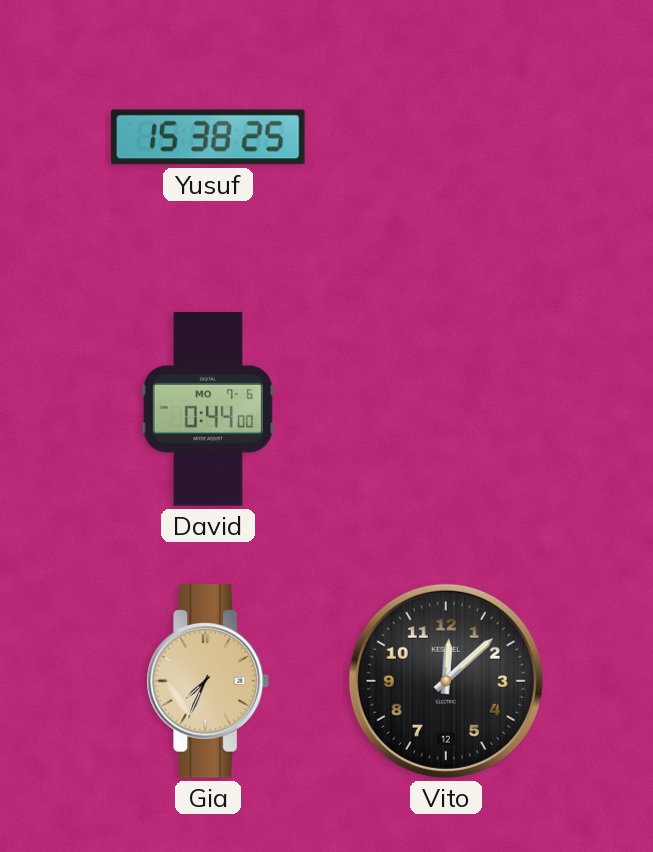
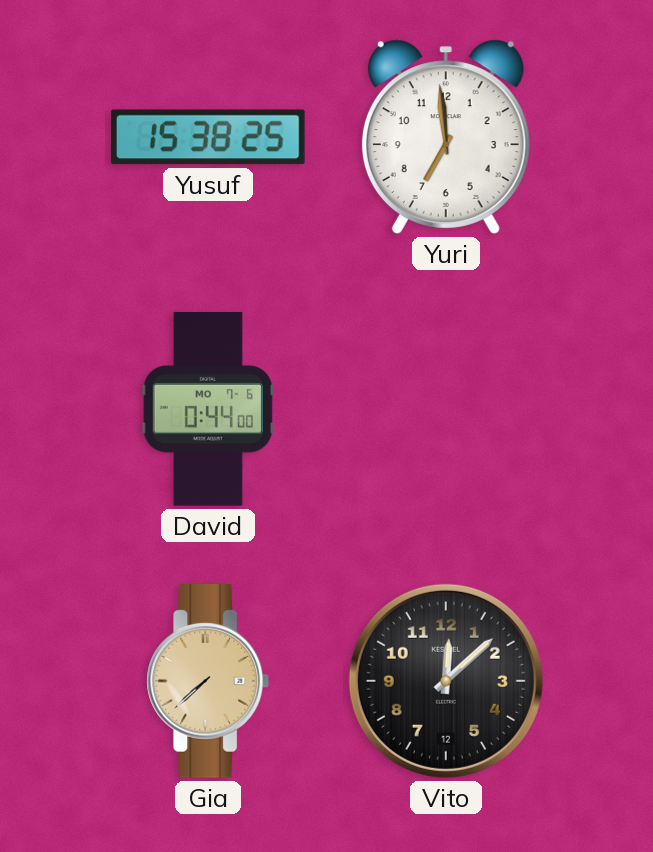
Yuri: none -> 6:59 (446, 137)
Gia: 7:34 -> 7:38 (208, 682)
